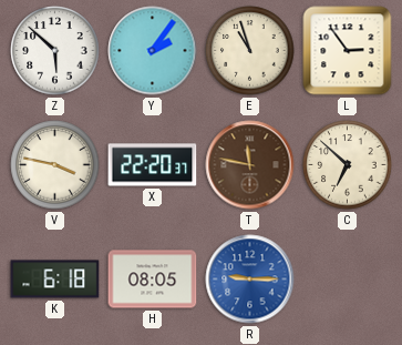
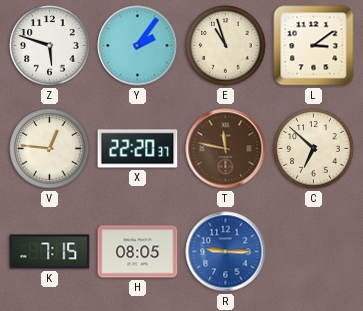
Z: 5:52 -> 5:48 (50, 46)
L: 2:54 -> 3:09 (314, 46)
V: 3:47 -> 12:46 (50, 149)
K: 6:18 -> 7:15 (50, 252)
